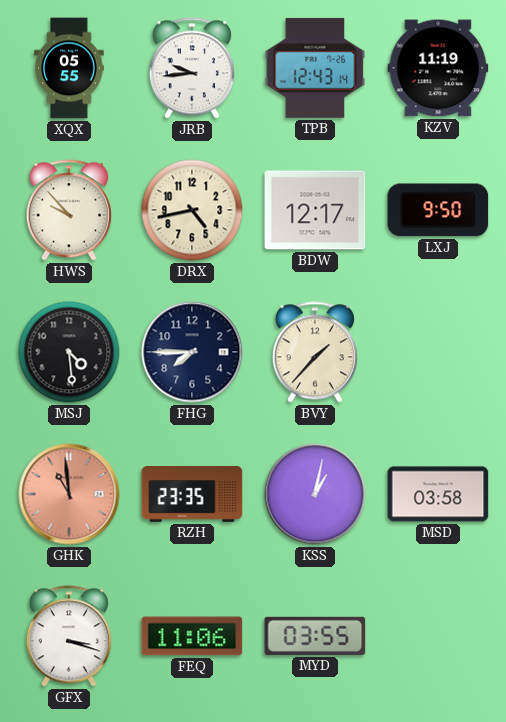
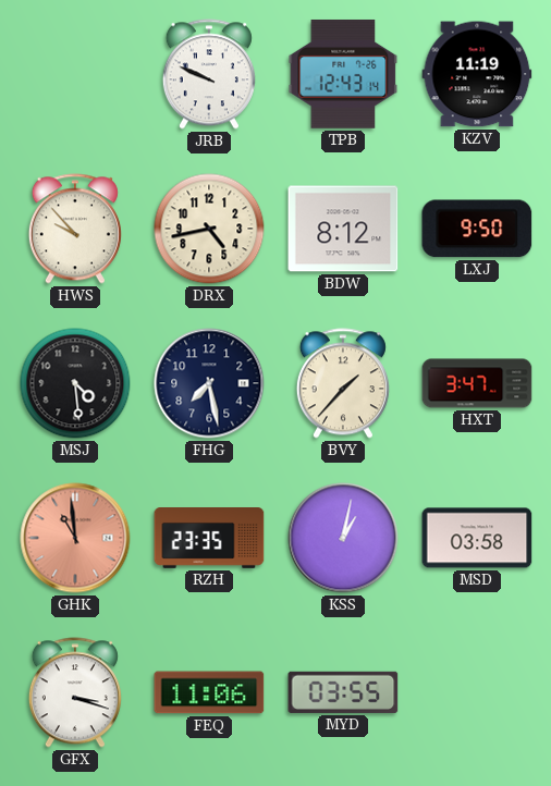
XQX: 05:55 -> none (69, 68)
JRB: 9:44 -> 9:49 (209, 74)
BDW: 12:17 -> 8:12 (343, 229)
FHG: 7:45 -> 7:28 (209, 383)
HXT: none -> 3:47 (477, 383)
